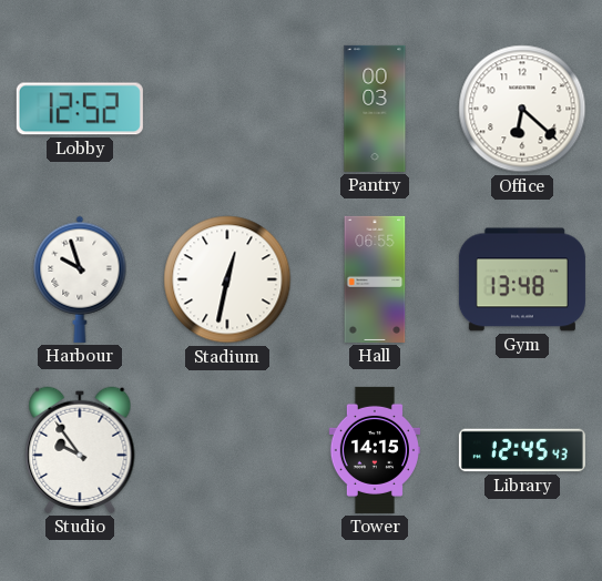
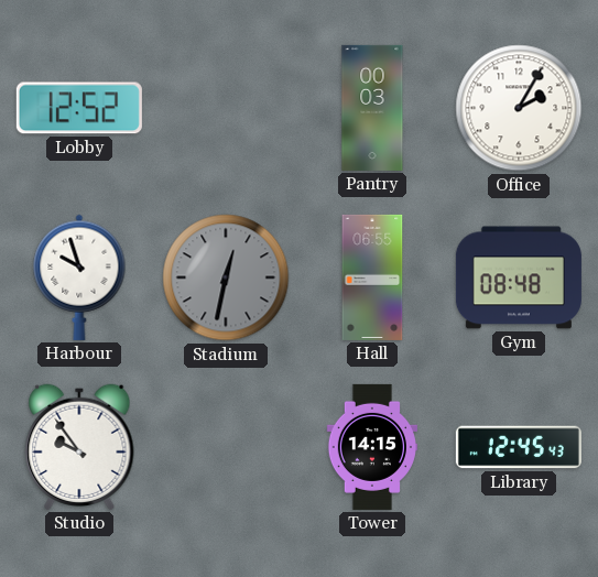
Office: 6:22 -> 2:05 (519, 108)
Stadium dial: white -> grey (226, 277)
Gym: 13:48 -> 08:48 (519, 277)
